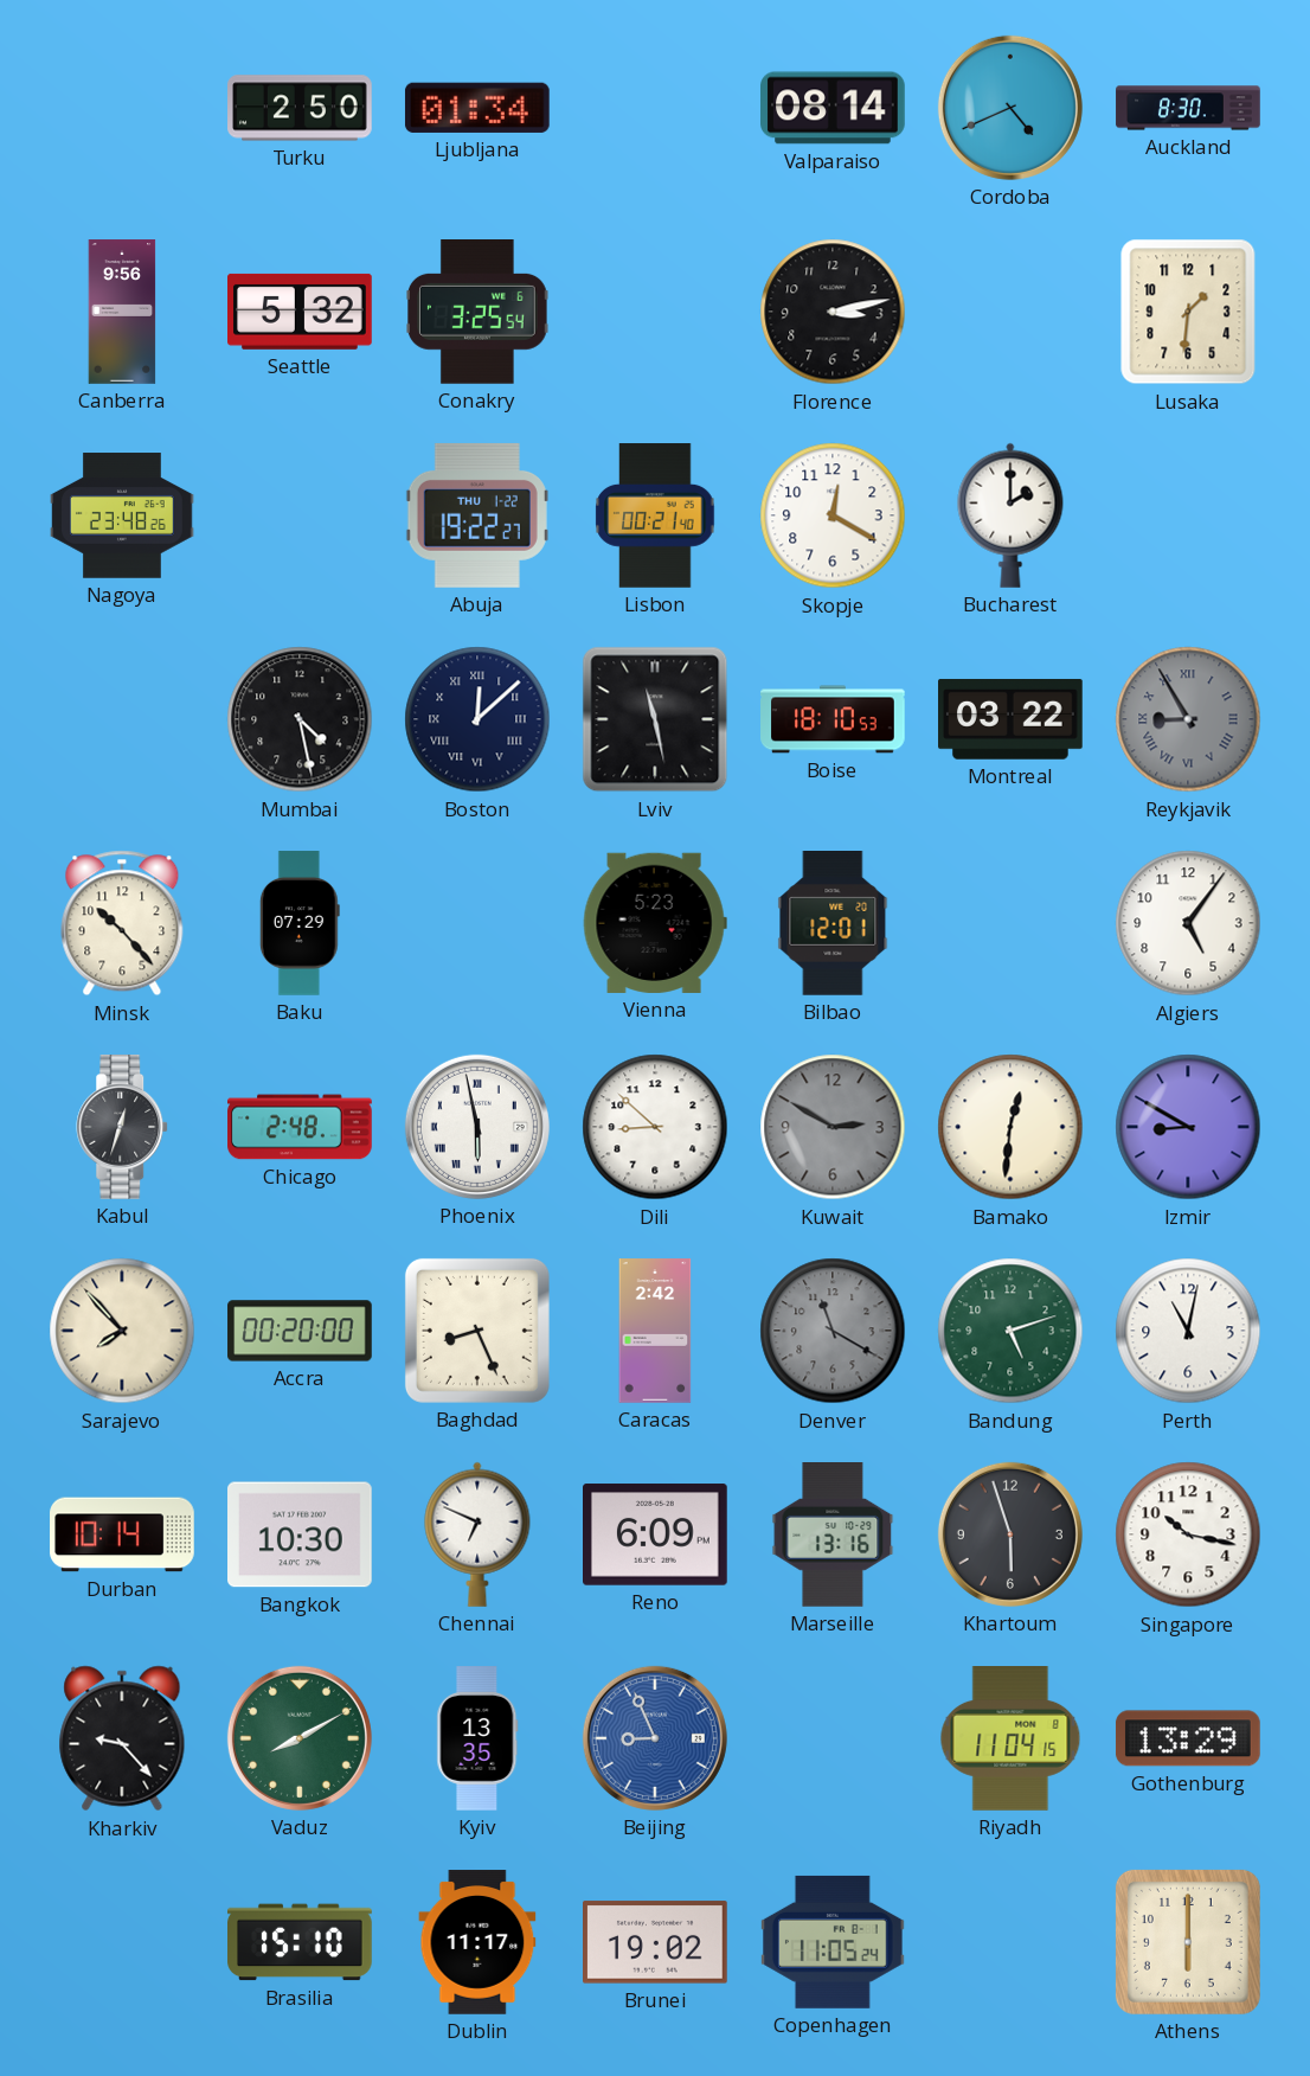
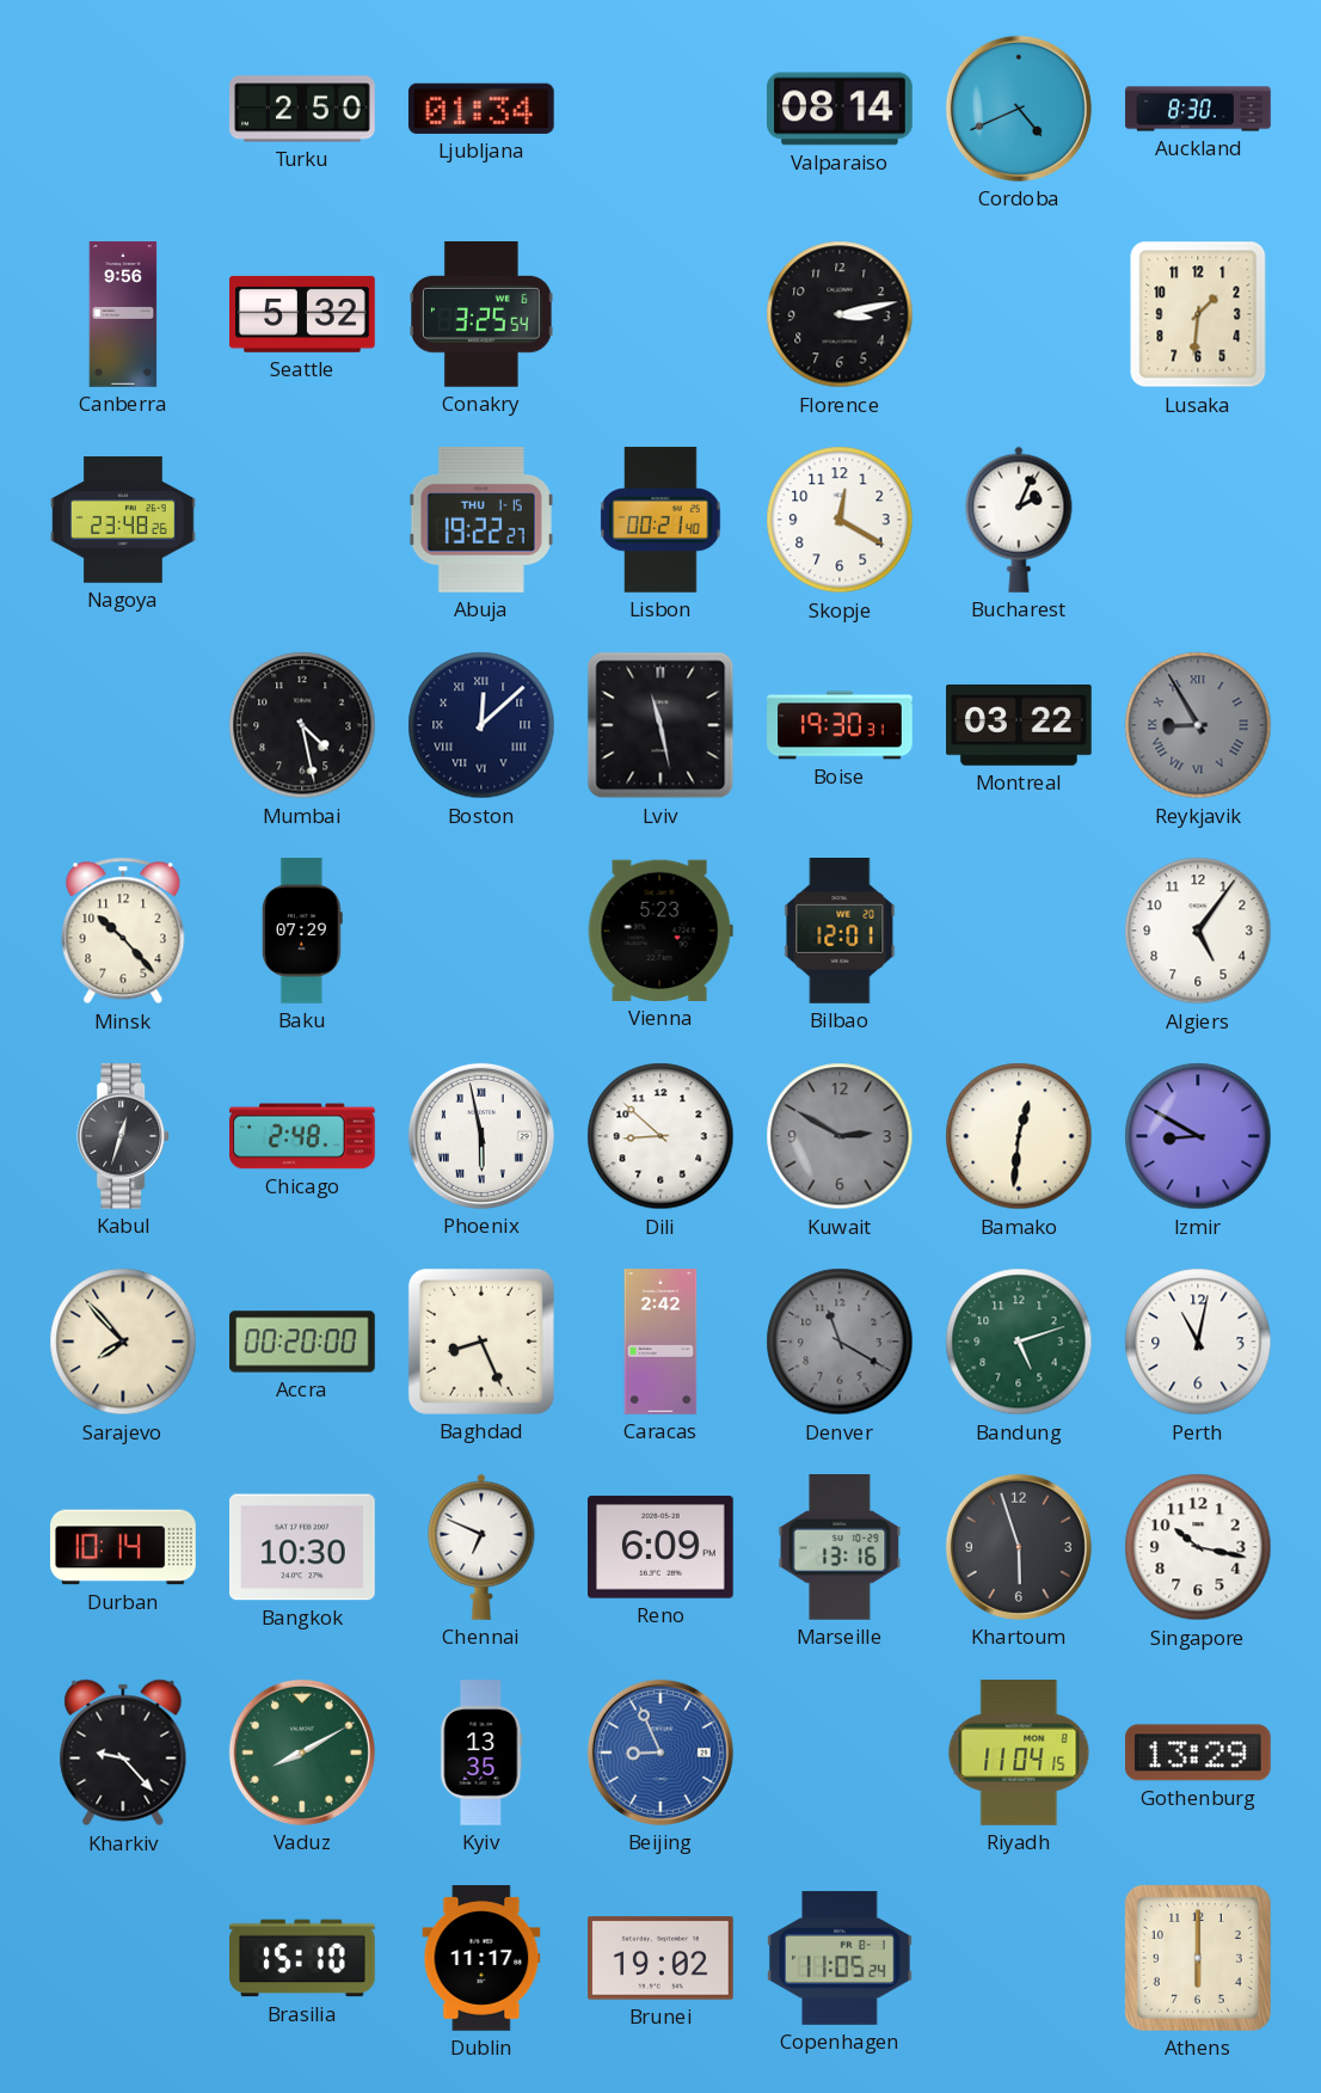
Abuja date: THU 1-22 -> THU 1-15 (481, 520)
Bucharest: 2:00 -> 2:04 (1019, 520)
Boise: 18:10 -> 19:30 (840, 725)
